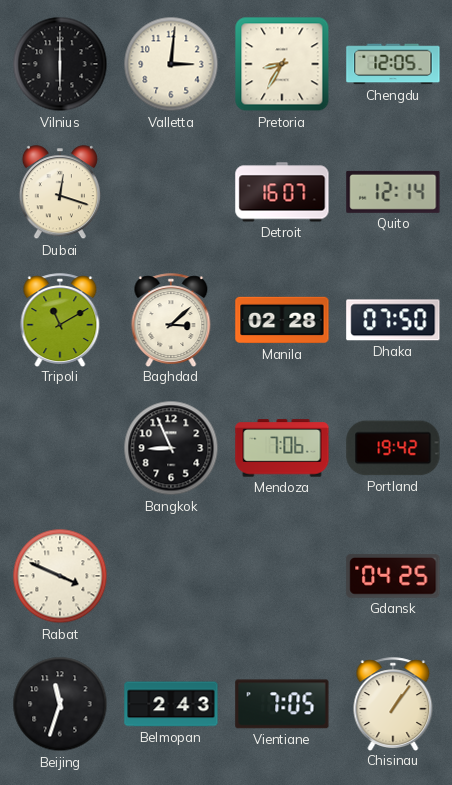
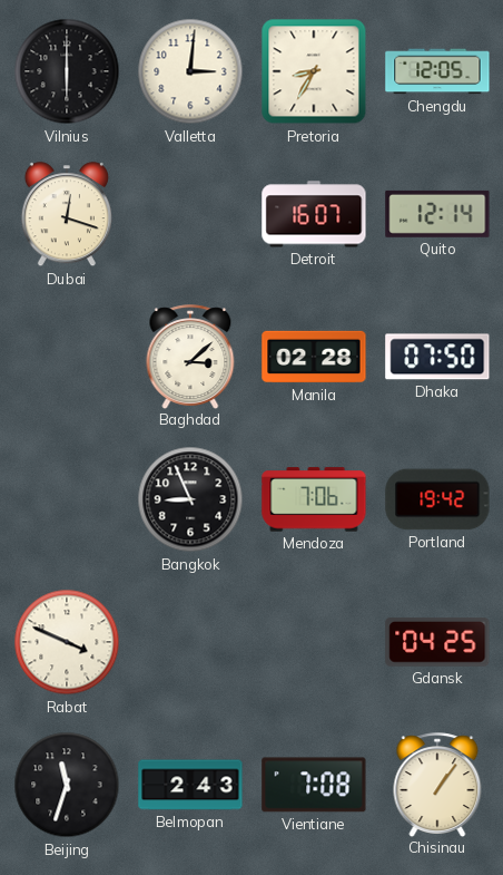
Tripoli: 11:10 -> none (60, 320)
Vientiane: 7:05 -> 7:08 (314, 785)
